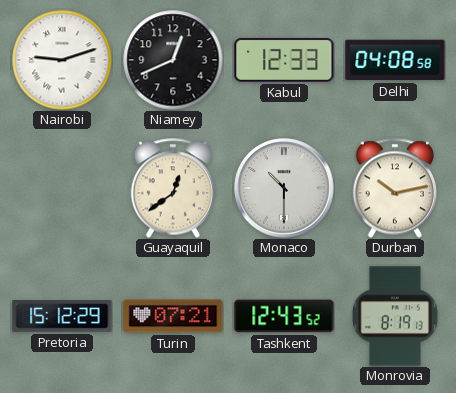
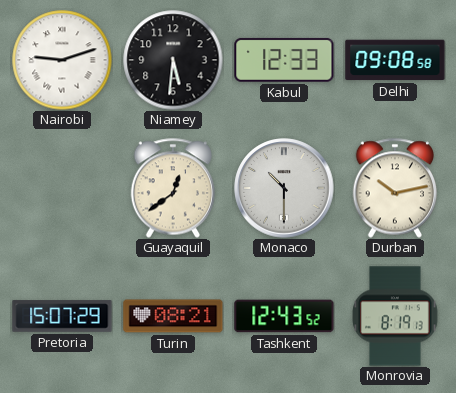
Niamey: 12:41 -> 5:31 (173, 60)
Delhi: 04:08 -> 09:08 (395, 60)
Pretoria: 15:12 -> 15:07 (62, 316)
Turin: 07:21 -> 08:21 (173, 316)
